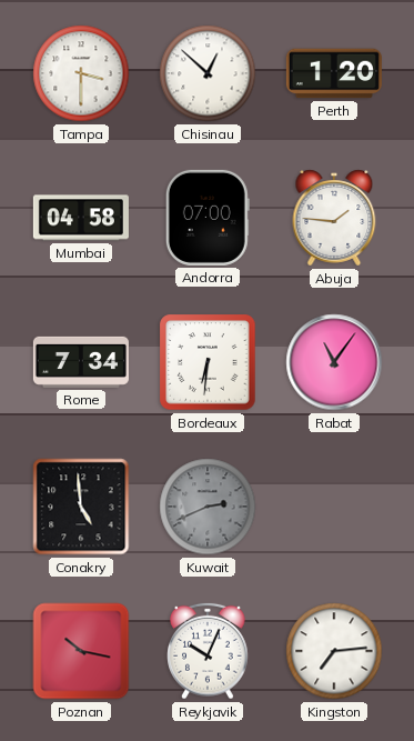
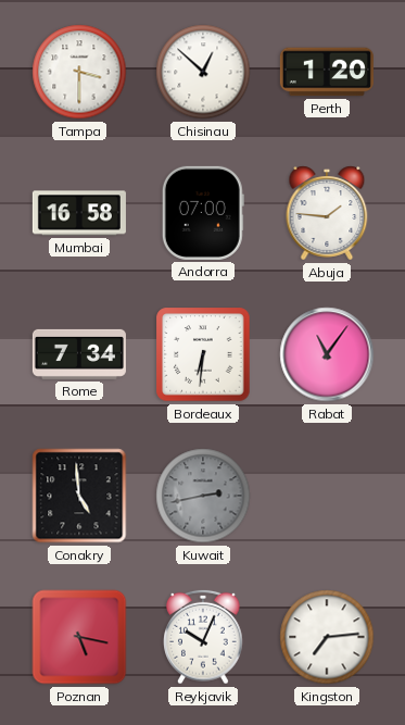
Mumbai: 04:58 -> 16:58 (79, 213)
Kuwait: 2:41 -> 2:43 (203, 496)
Poznan: 10:17 -> 5:17 (79, 637)
